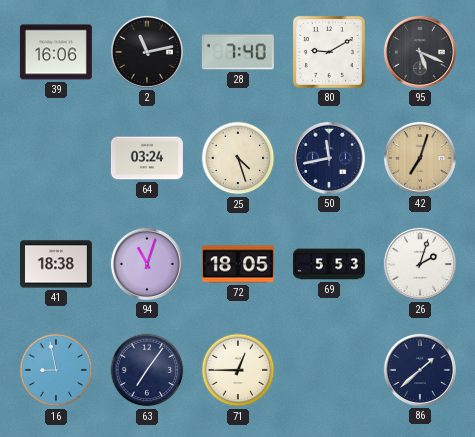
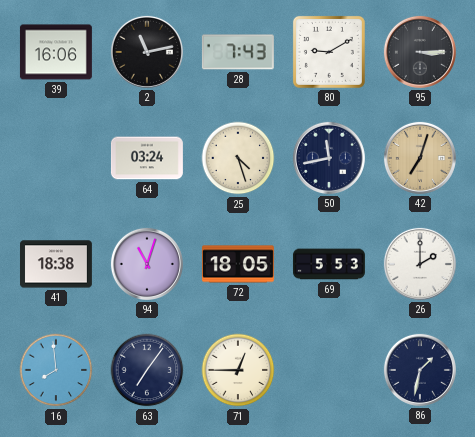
28: 7:40 -> 7:43 (238, 52)
95: 5:19 -> 3:15 (420, 52)
26: 2:03 -> 2:00 (420, 264)
16: 8:58 -> 7:59 (56, 370)
86: 1:38 -> 1:32 (420, 370)
